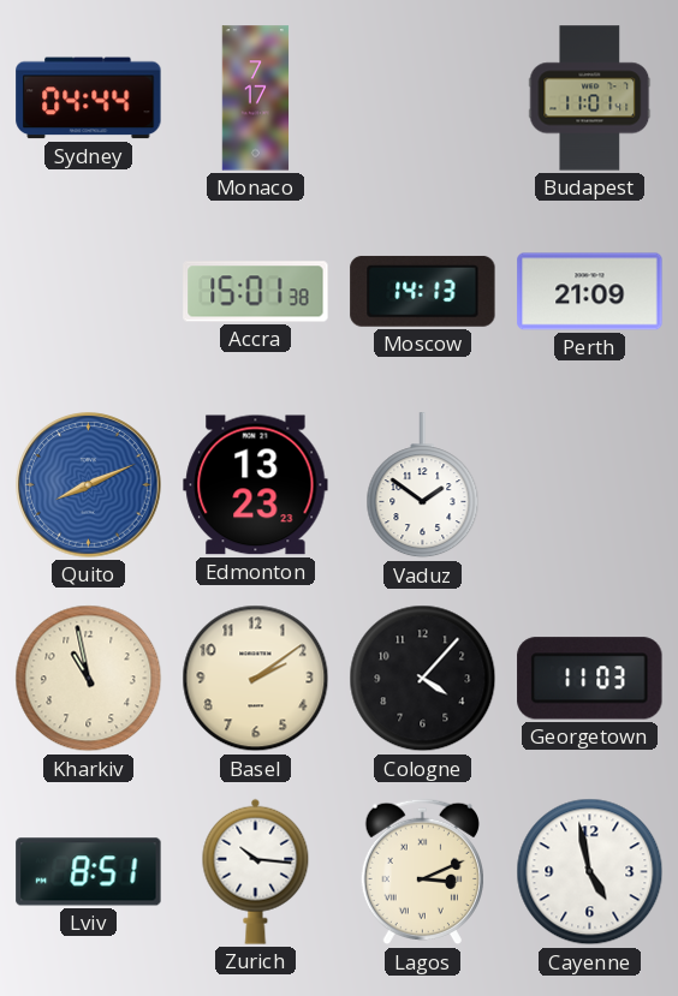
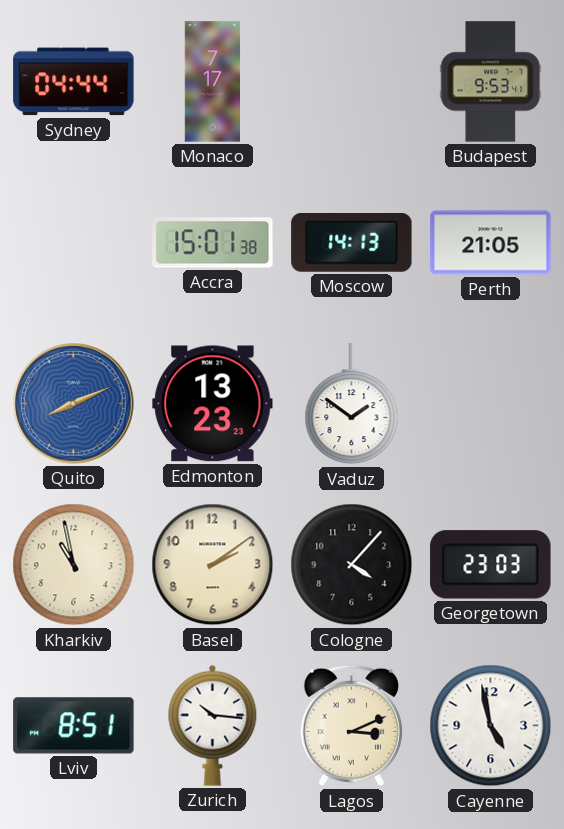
Budapest: 11:01 -> 9:53 (491, 82)
Perth: 21:09 -> 21:05 (491, 243)
Georgetown: 11:03 -> 23:03 (491, 565)
